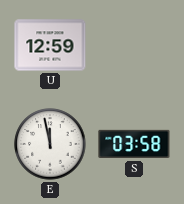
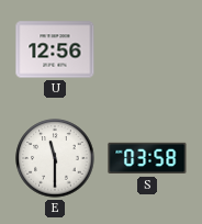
U: 12:59 -> 12:56 (55, 49)
E: 11:58 -> 11:30 (55, 158)
